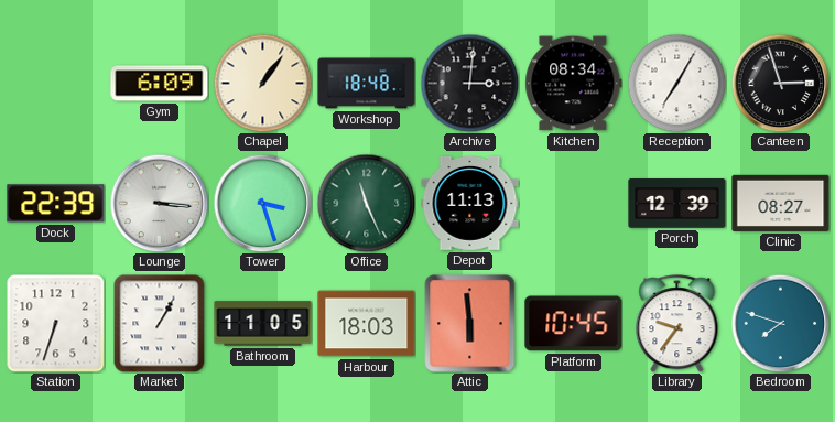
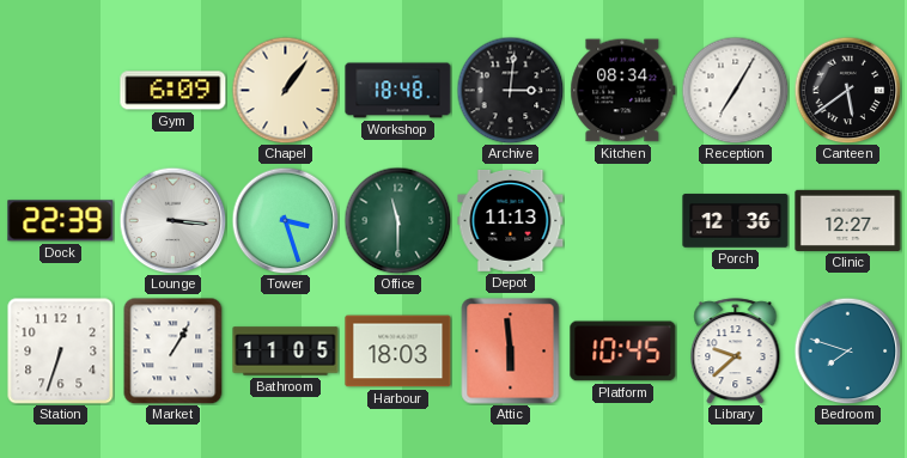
Canteen: 2:57 -> 5:39 (847, 90)
Office: 11:26 -> 11:30 (397, 220)
Porch: 12:39 -> 12:36 (736, 221)
Clinic: 08:27 -> 12:27 (848, 220)
Library: 9:36 -> 9:38 (736, 352)
